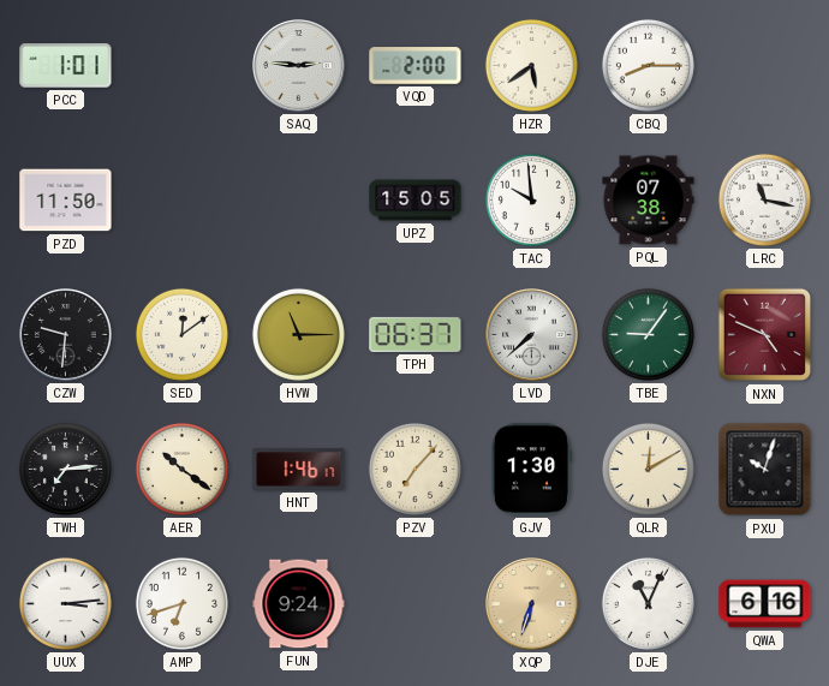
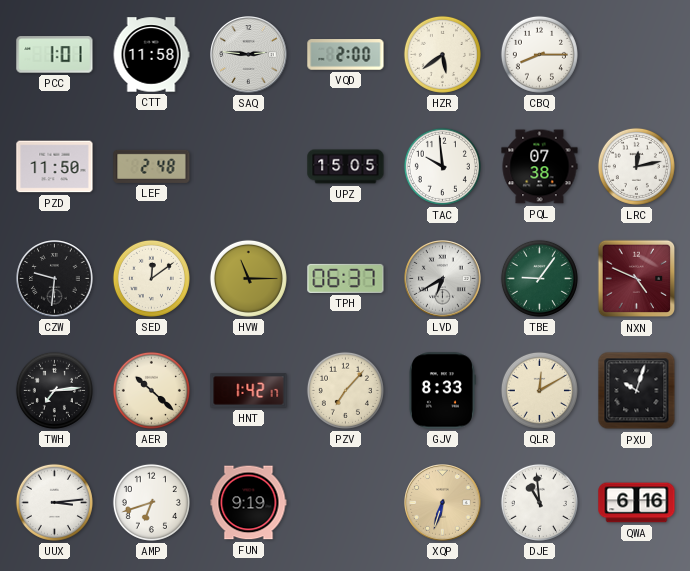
CTT: none -> 11:58 (151, 55)
LEF: none -> 2:48 (152, 166)
LRC: 11:17 -> 12:13 (636, 166)
LVD: 7:38 -> 6:40 (443, 279)
AER: 10:21 -> 10:22 (151, 390)
HNT: 1:46 -> 1:42 (249, 391)
GJV: 1:30 -> 8:33 (442, 391)
FUN: 9:24 -> 9:19 (249, 503)
DJE: 11:04 -> 10:59 (539, 502)
